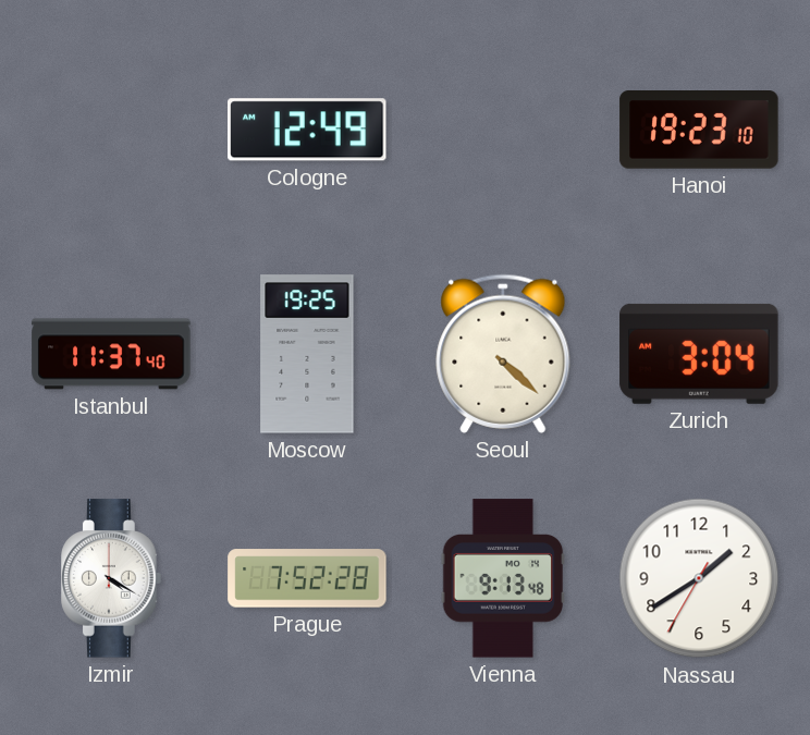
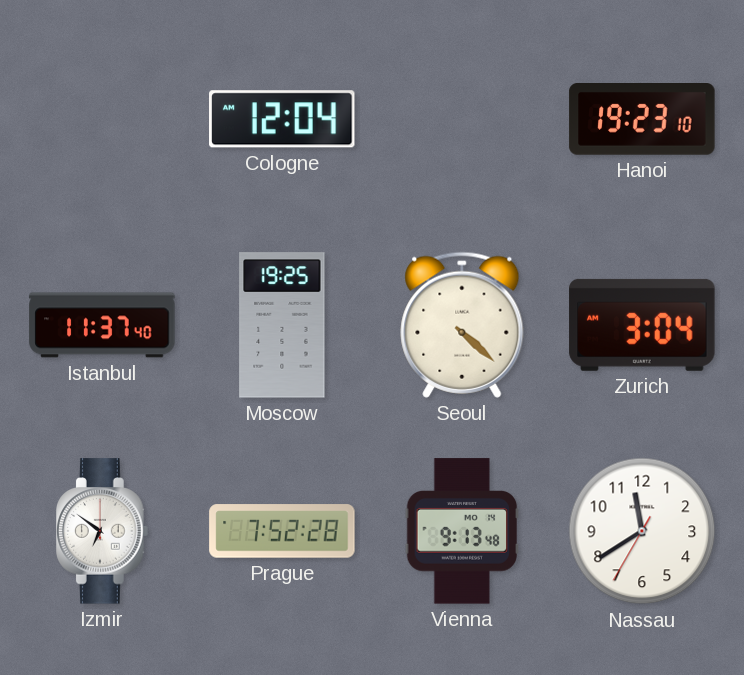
Cologne: 12:49 -> 12:04 (282, 119)
Izmir: 4:20 -> 6:51 (102, 531)
Nassau: 1:39 -> 11:39 (642, 531)
